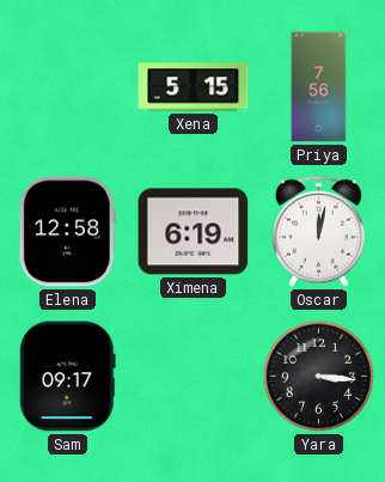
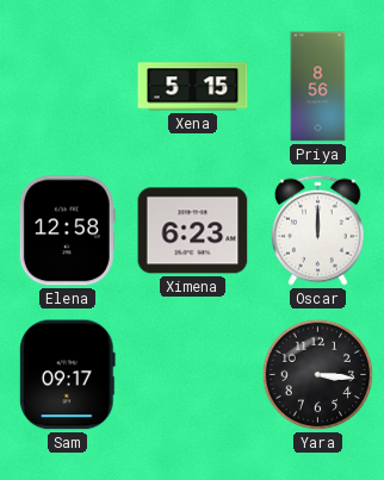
Priya: 7:56 -> 8:56 (318, 87)
Ximena: 6:19 -> 6:23 (193, 231)
Oscar: 12:02 -> 12:00 (318, 230)
